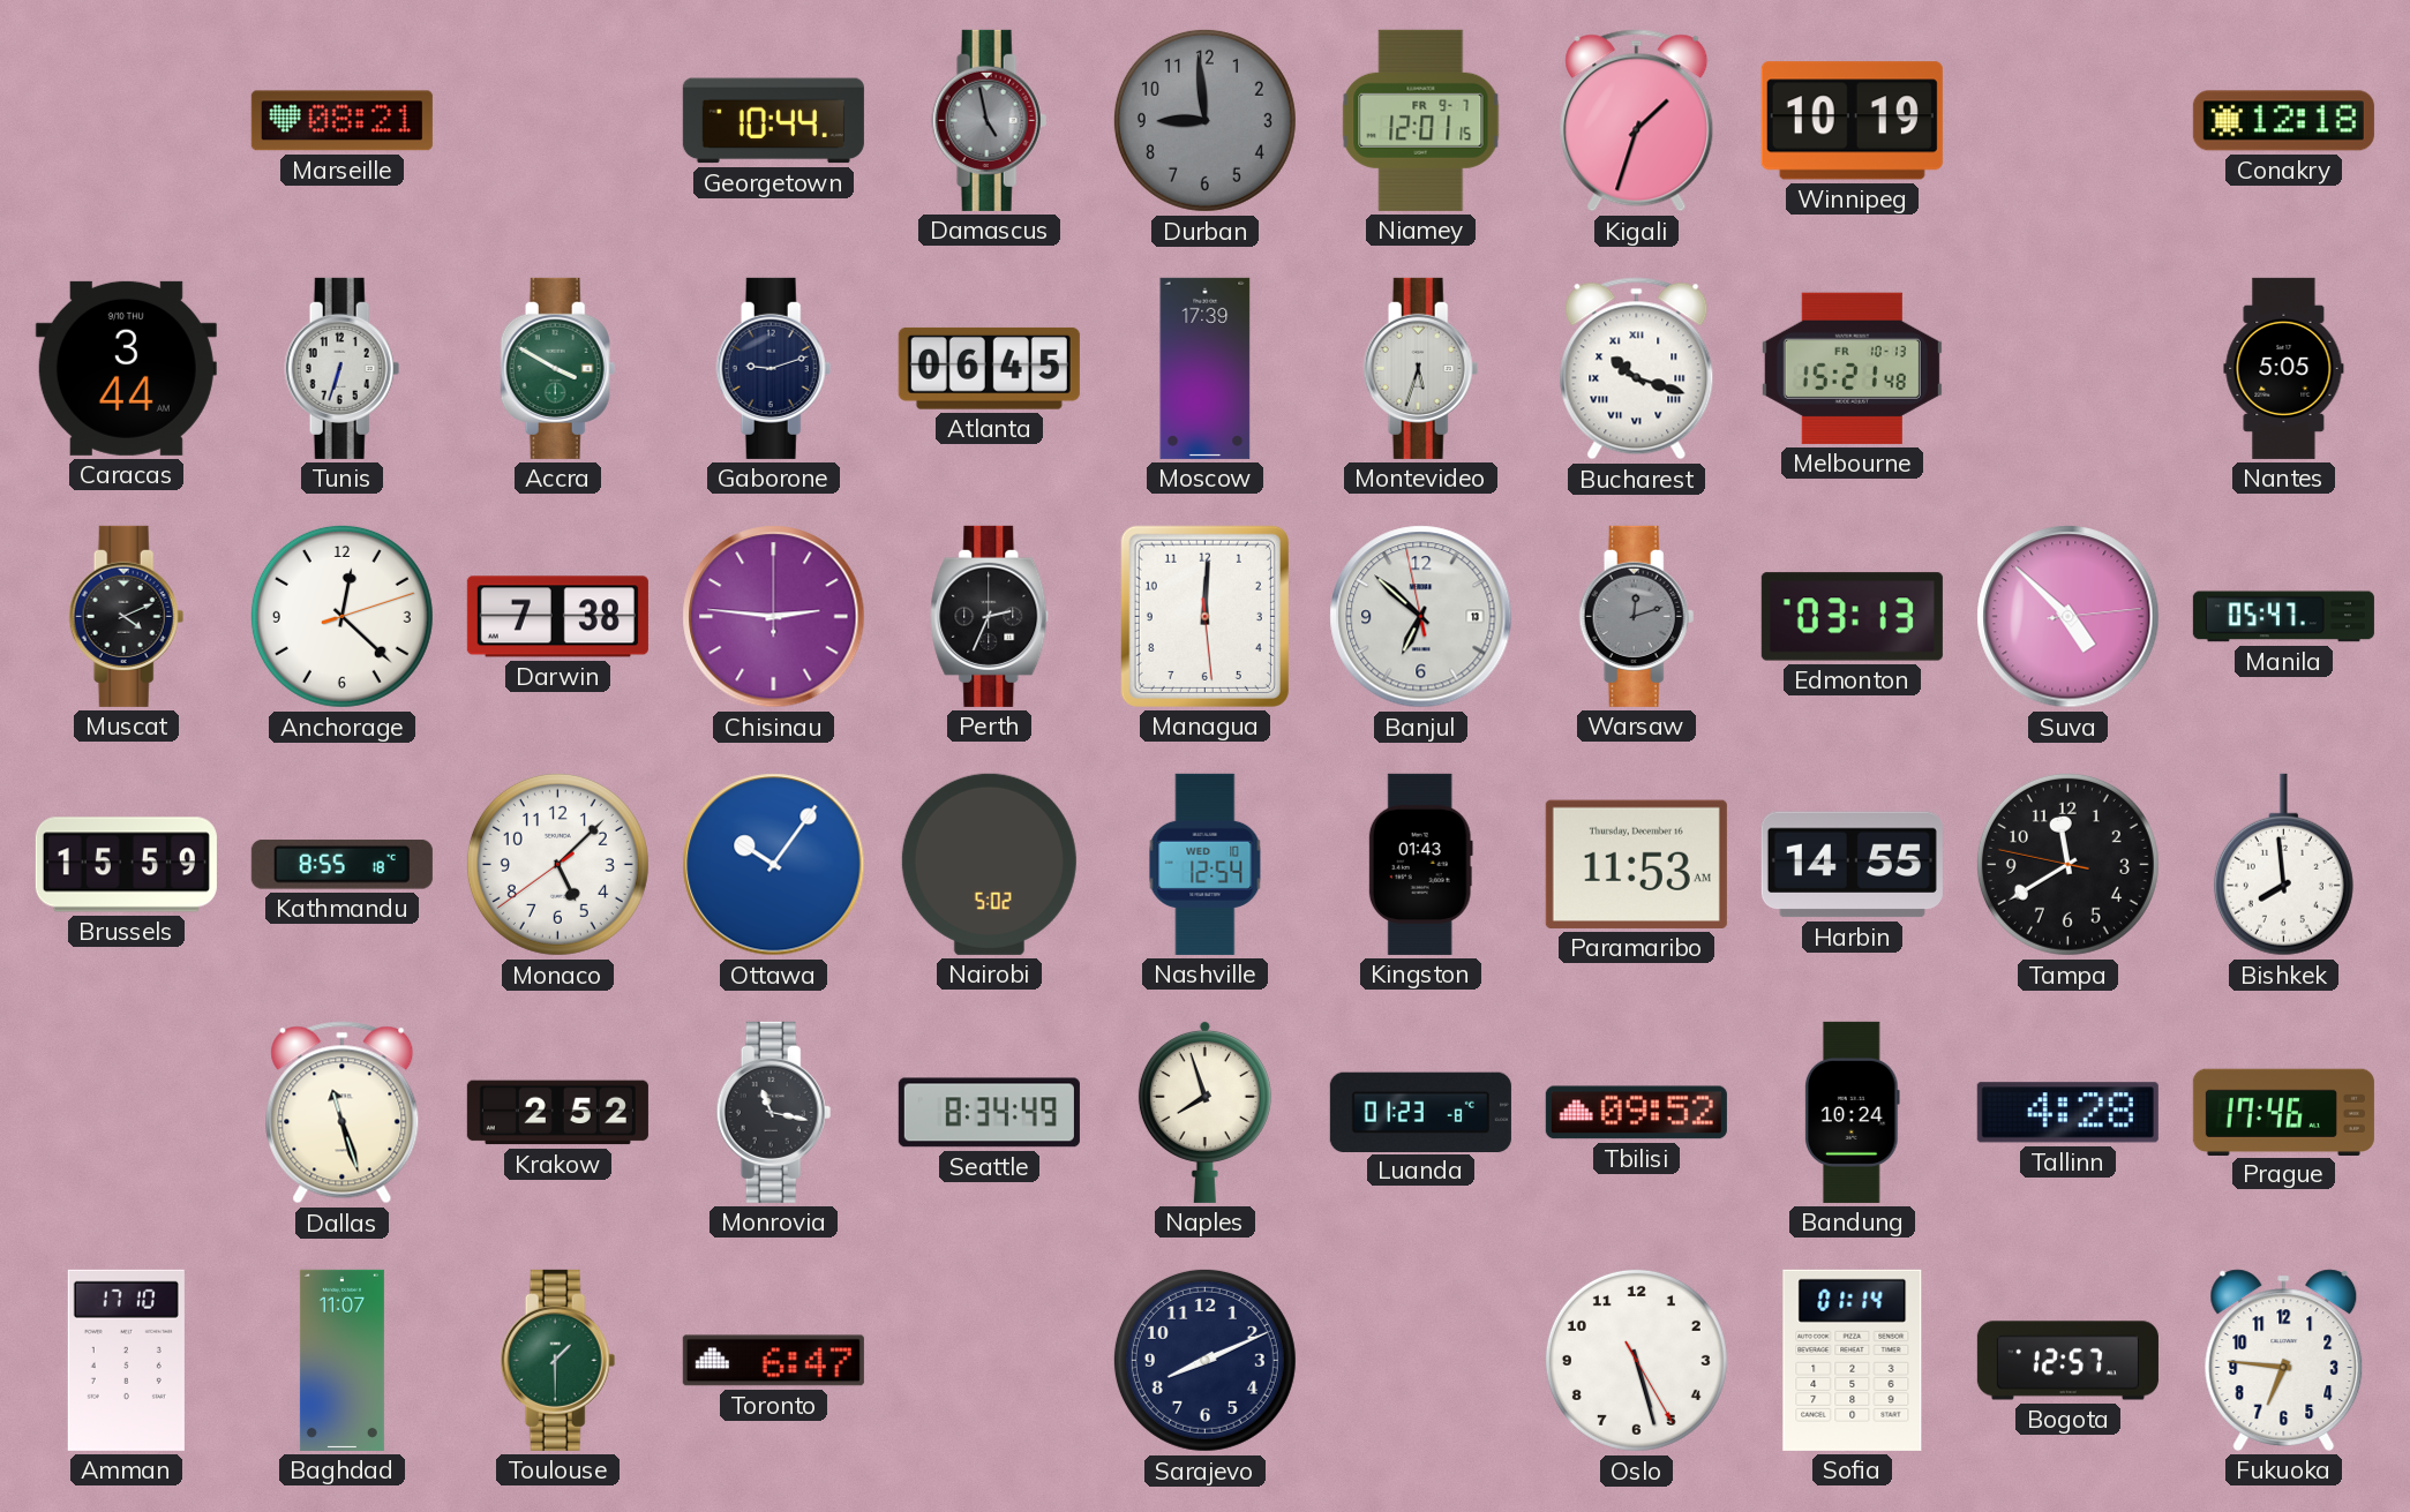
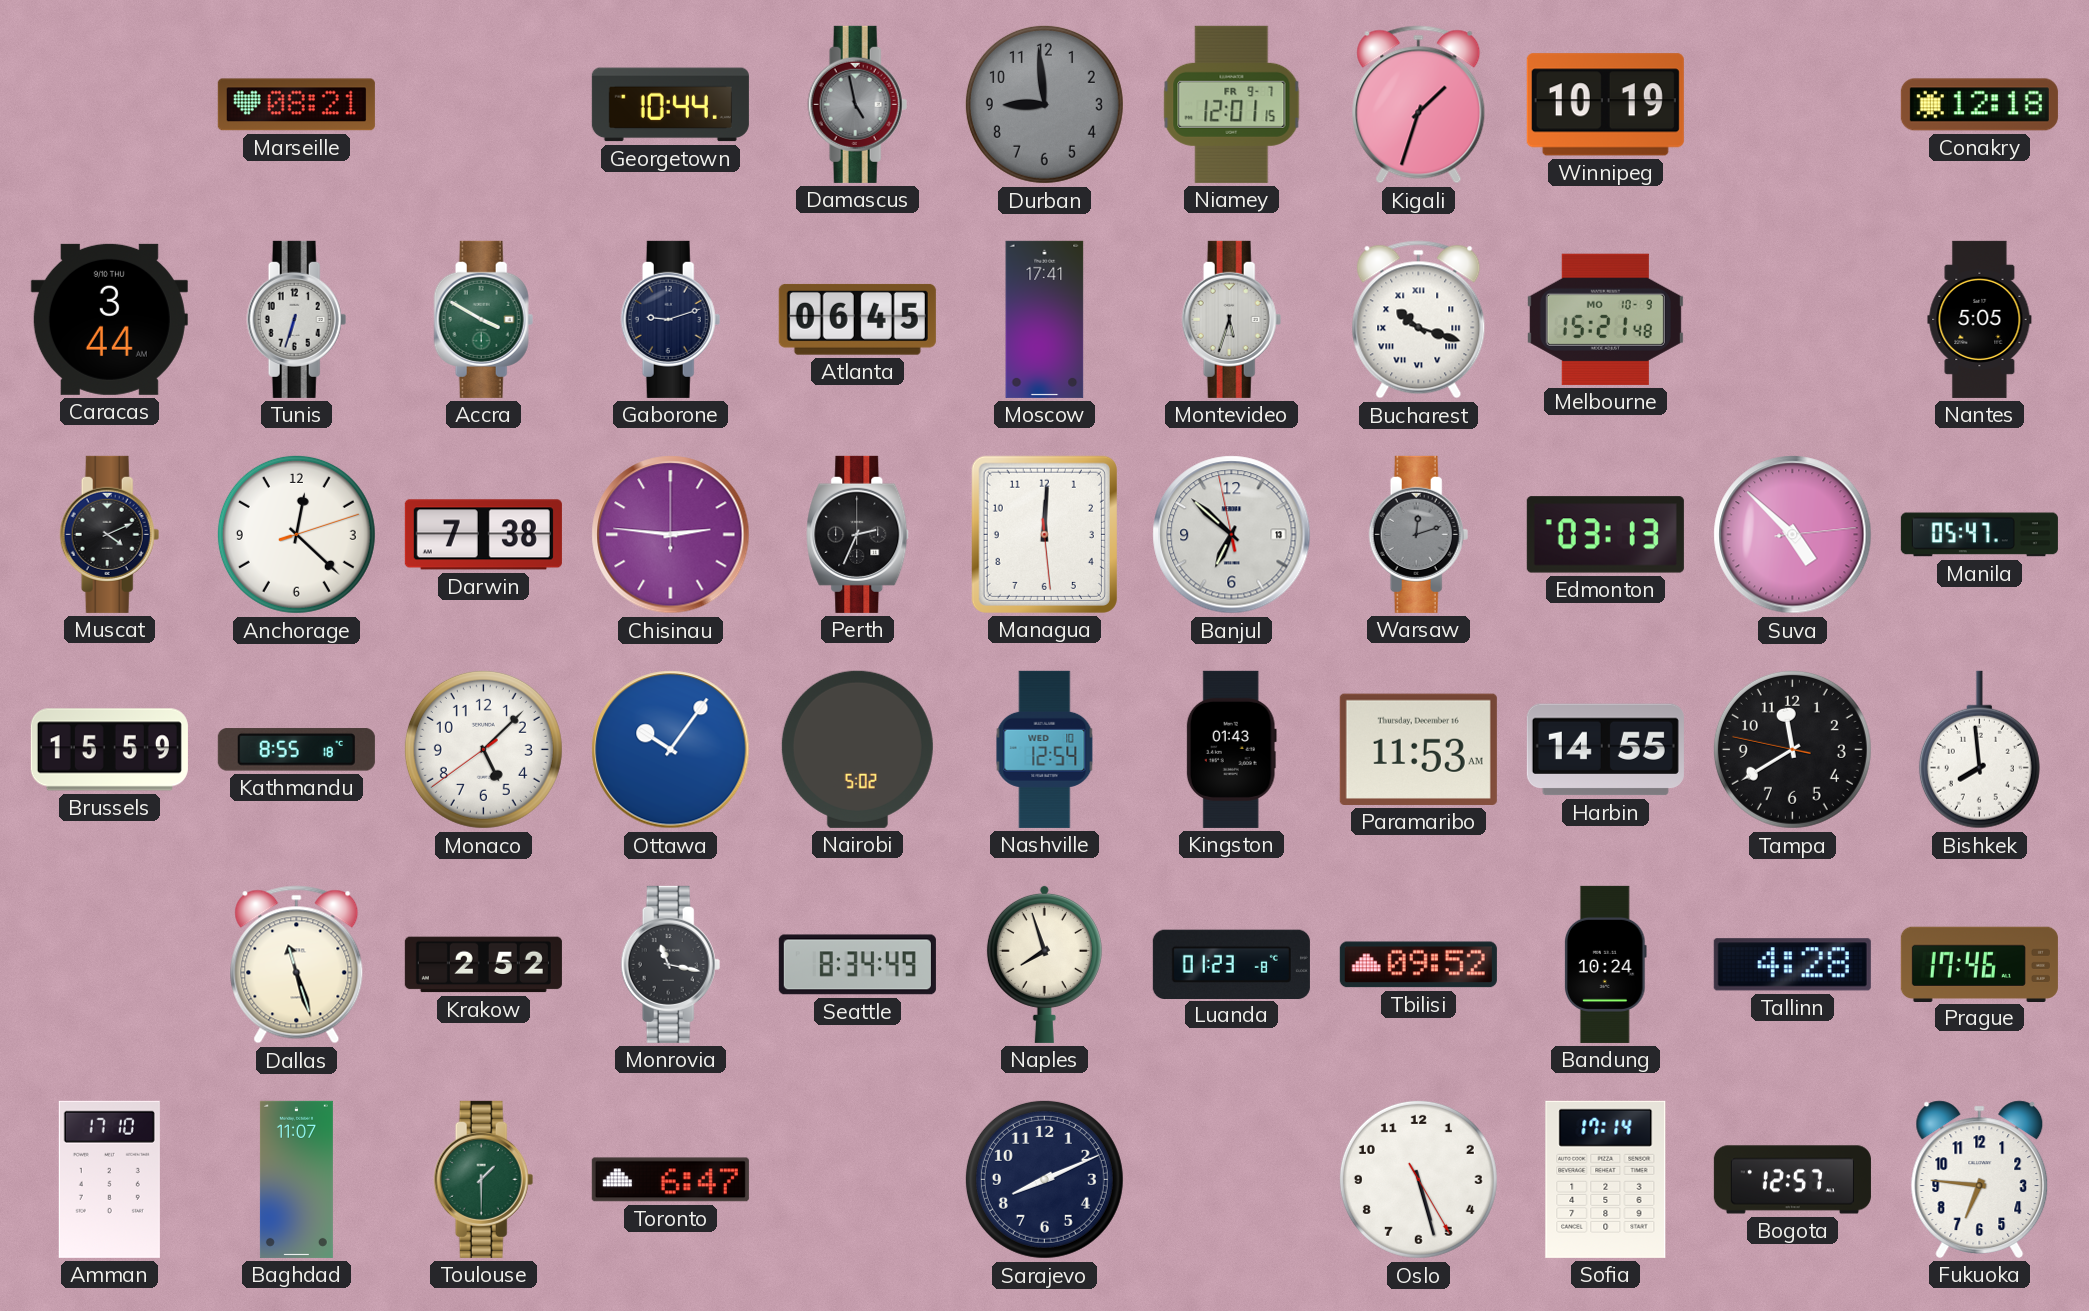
Moscow: 17:39 -> 17:41 (1045, 319)
Melbourne date: FR 10-13 -> MO 10-9 (1605, 319)
Sofia: 01:14 -> 17:14 (1606, 1179)
